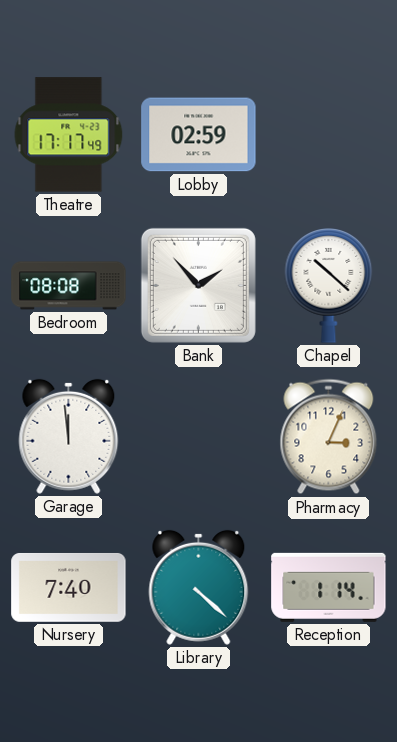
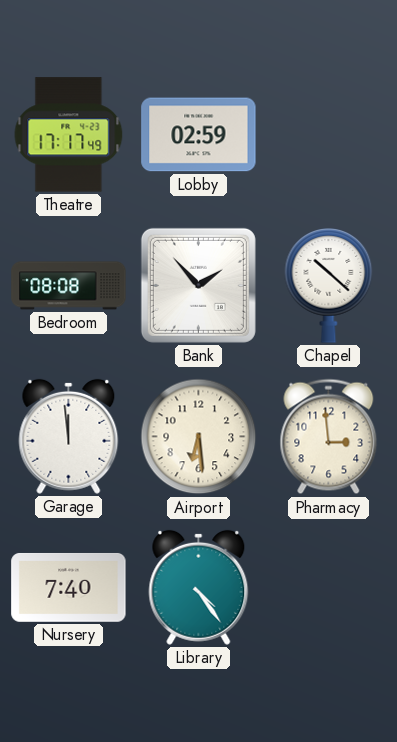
Airport: none -> 6:29 (199, 437)
Pharmacy: 3:04 -> 2:59 (329, 437)
Library: 4:22 -> 4:24 (199, 587)
Reception: 1:14 -> none (329, 587)
